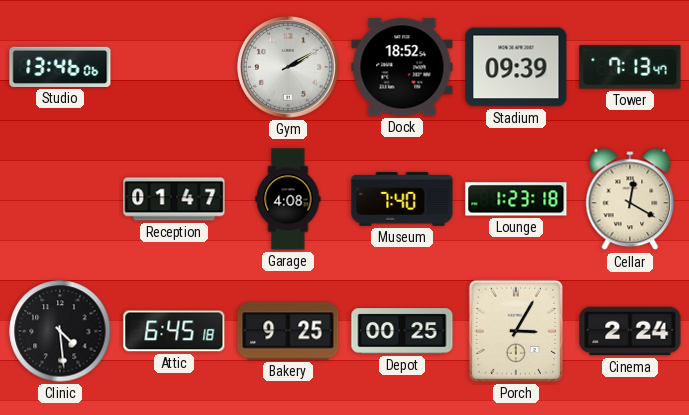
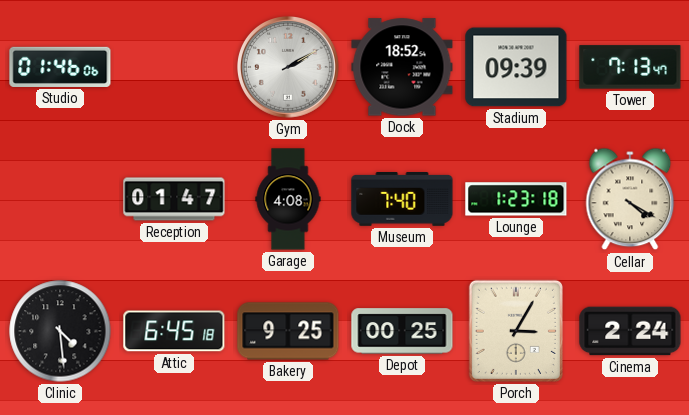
Studio: 13:46 -> 01:46 (60, 67)
Cellar: 12:20 -> 4:20 (630, 199)
